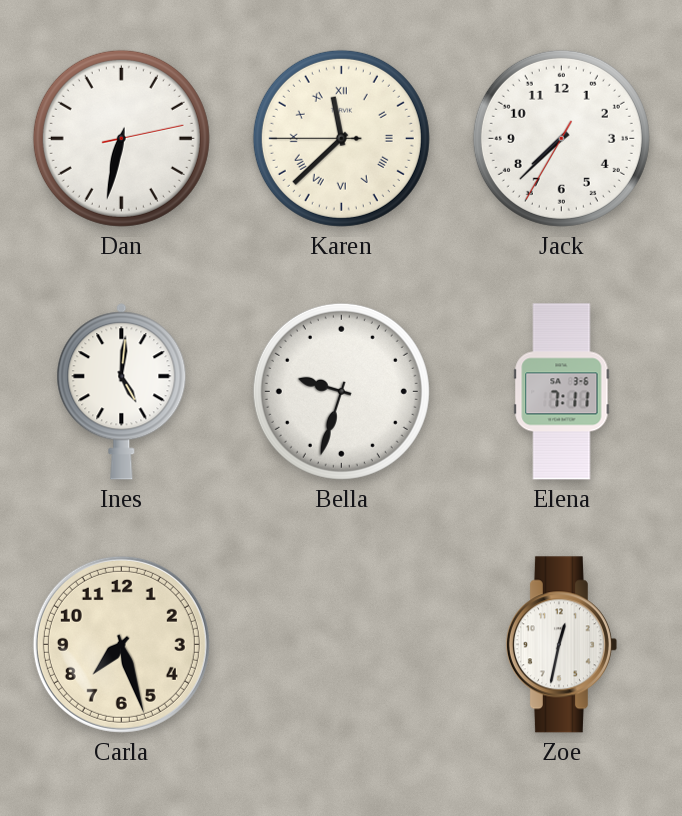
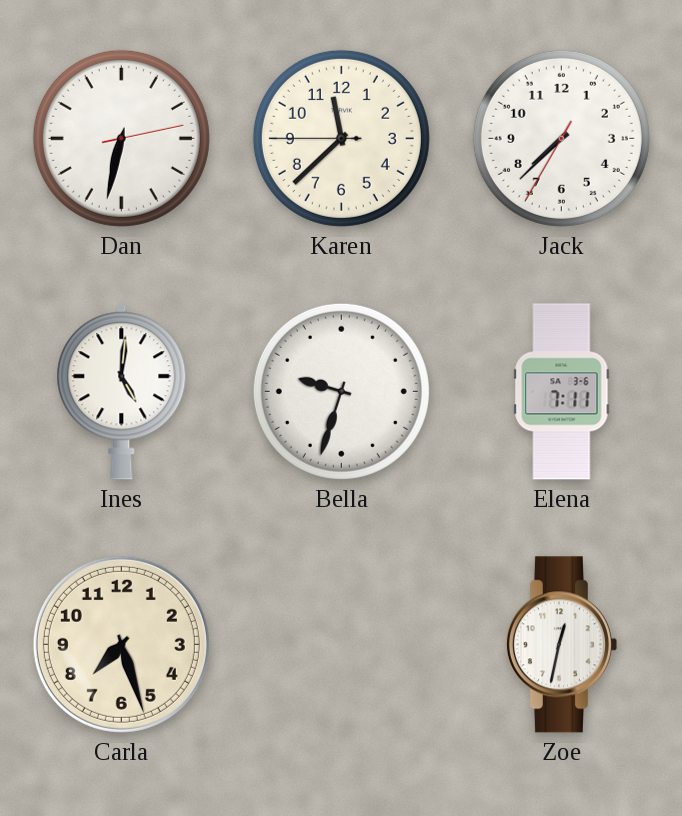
Karen numerals: Roman -> Arabic (341, 138)
